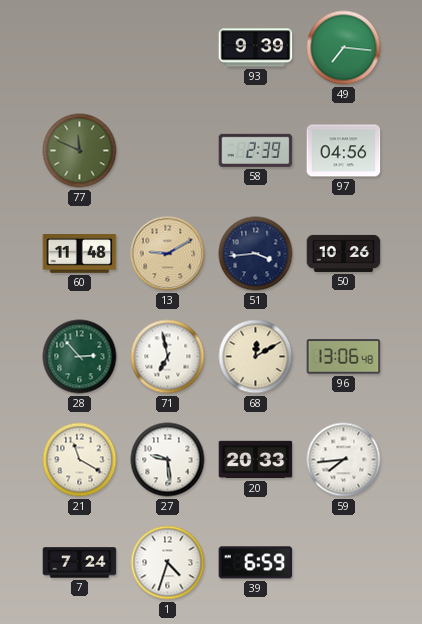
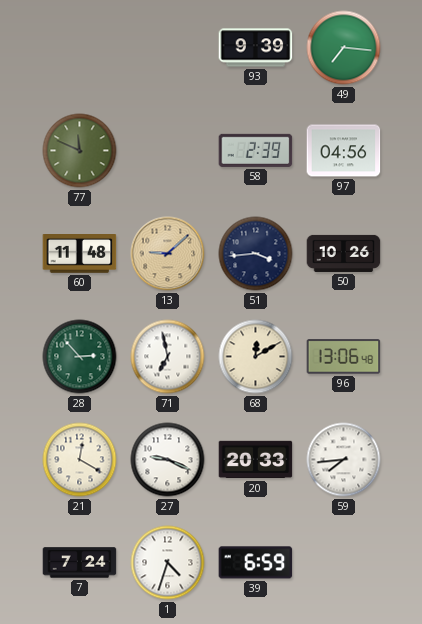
13: 9:10 -> 9:08 (168, 254)
21: 11:20 -> 12:20 (80, 460)
27: 9:29 -> 9:19 (168, 460)
